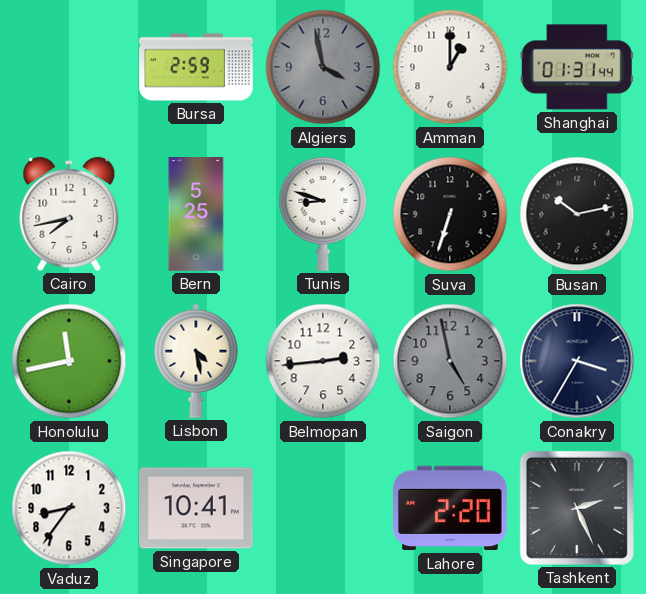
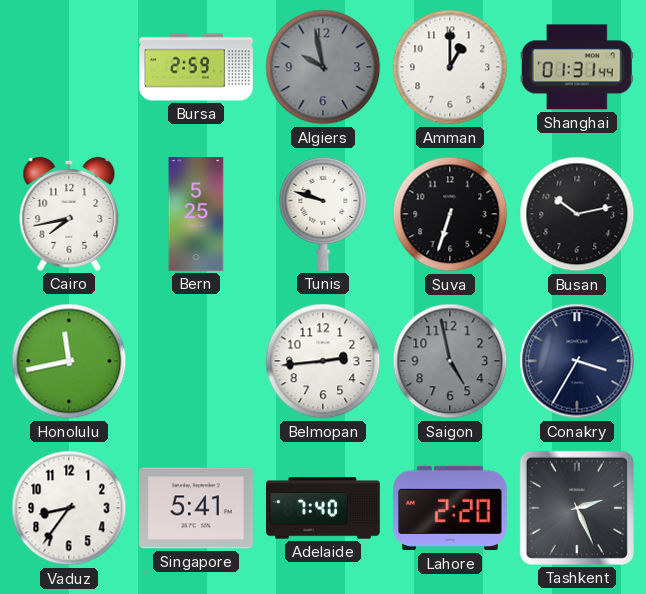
Algiers: 3:58 -> 9:58 (323, 67)
Tunis: 8:48 -> 9:48 (323, 214)
Lisbon: 4:28 -> none (196, 361)
Singapore: 10:41 -> 5:41 (197, 508)
Adelaide: none -> 7:40 (323, 508)
